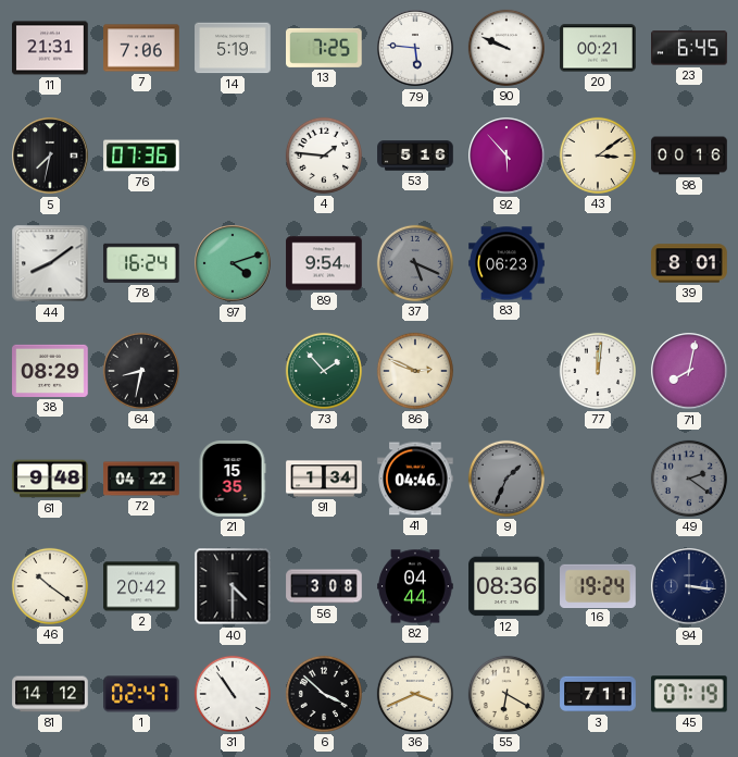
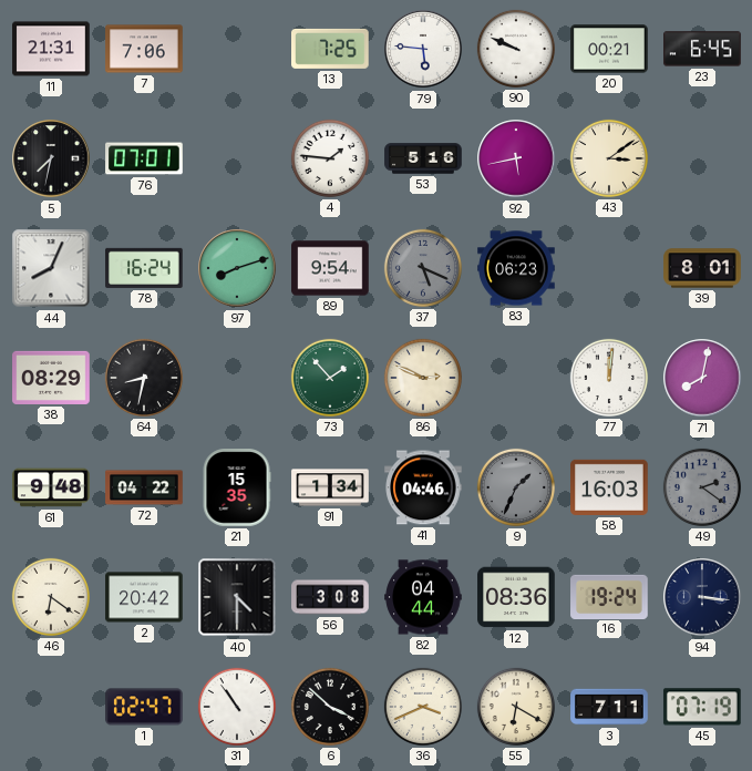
14: 5:19 -> none (233, 48)
76: 07:36 -> 07:01 (144, 158)
92: 5:53 -> 5:43 (516, 158)
98: 00:16 -> none (689, 156)
44: 8:09 -> 8:04 (51, 268)
97: 4:12 -> 8:12 (237, 268)
58: none -> 16:03 (609, 487)
46: 10:21 -> 6:21 (51, 597)
81: 14:12 -> none (50, 694)
